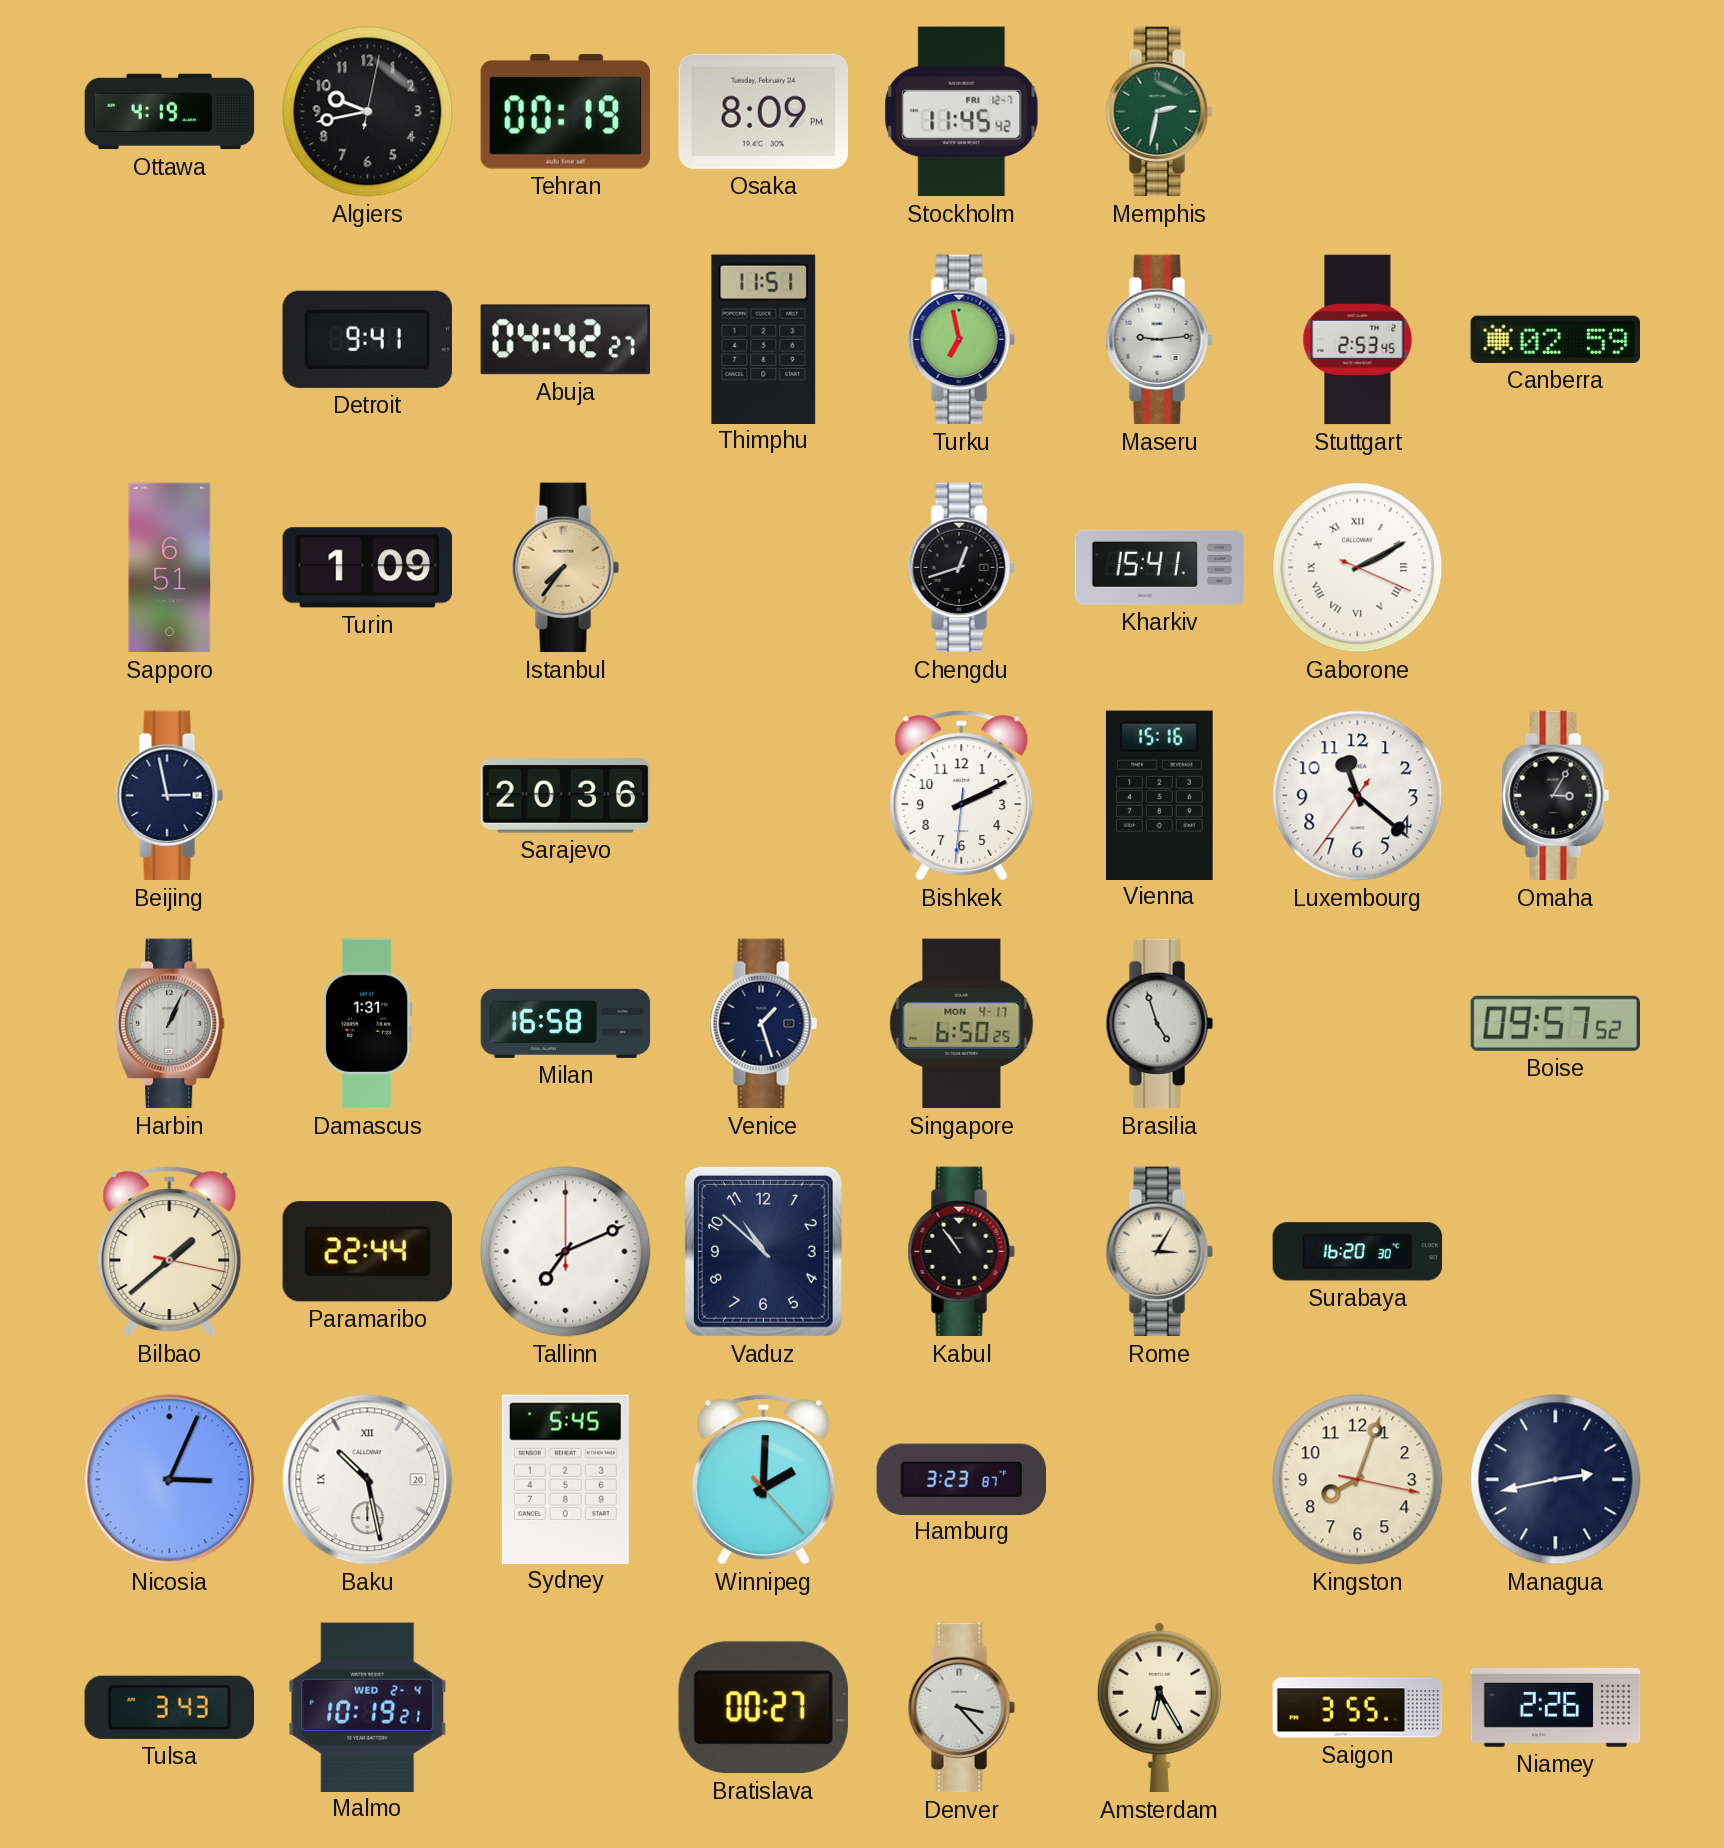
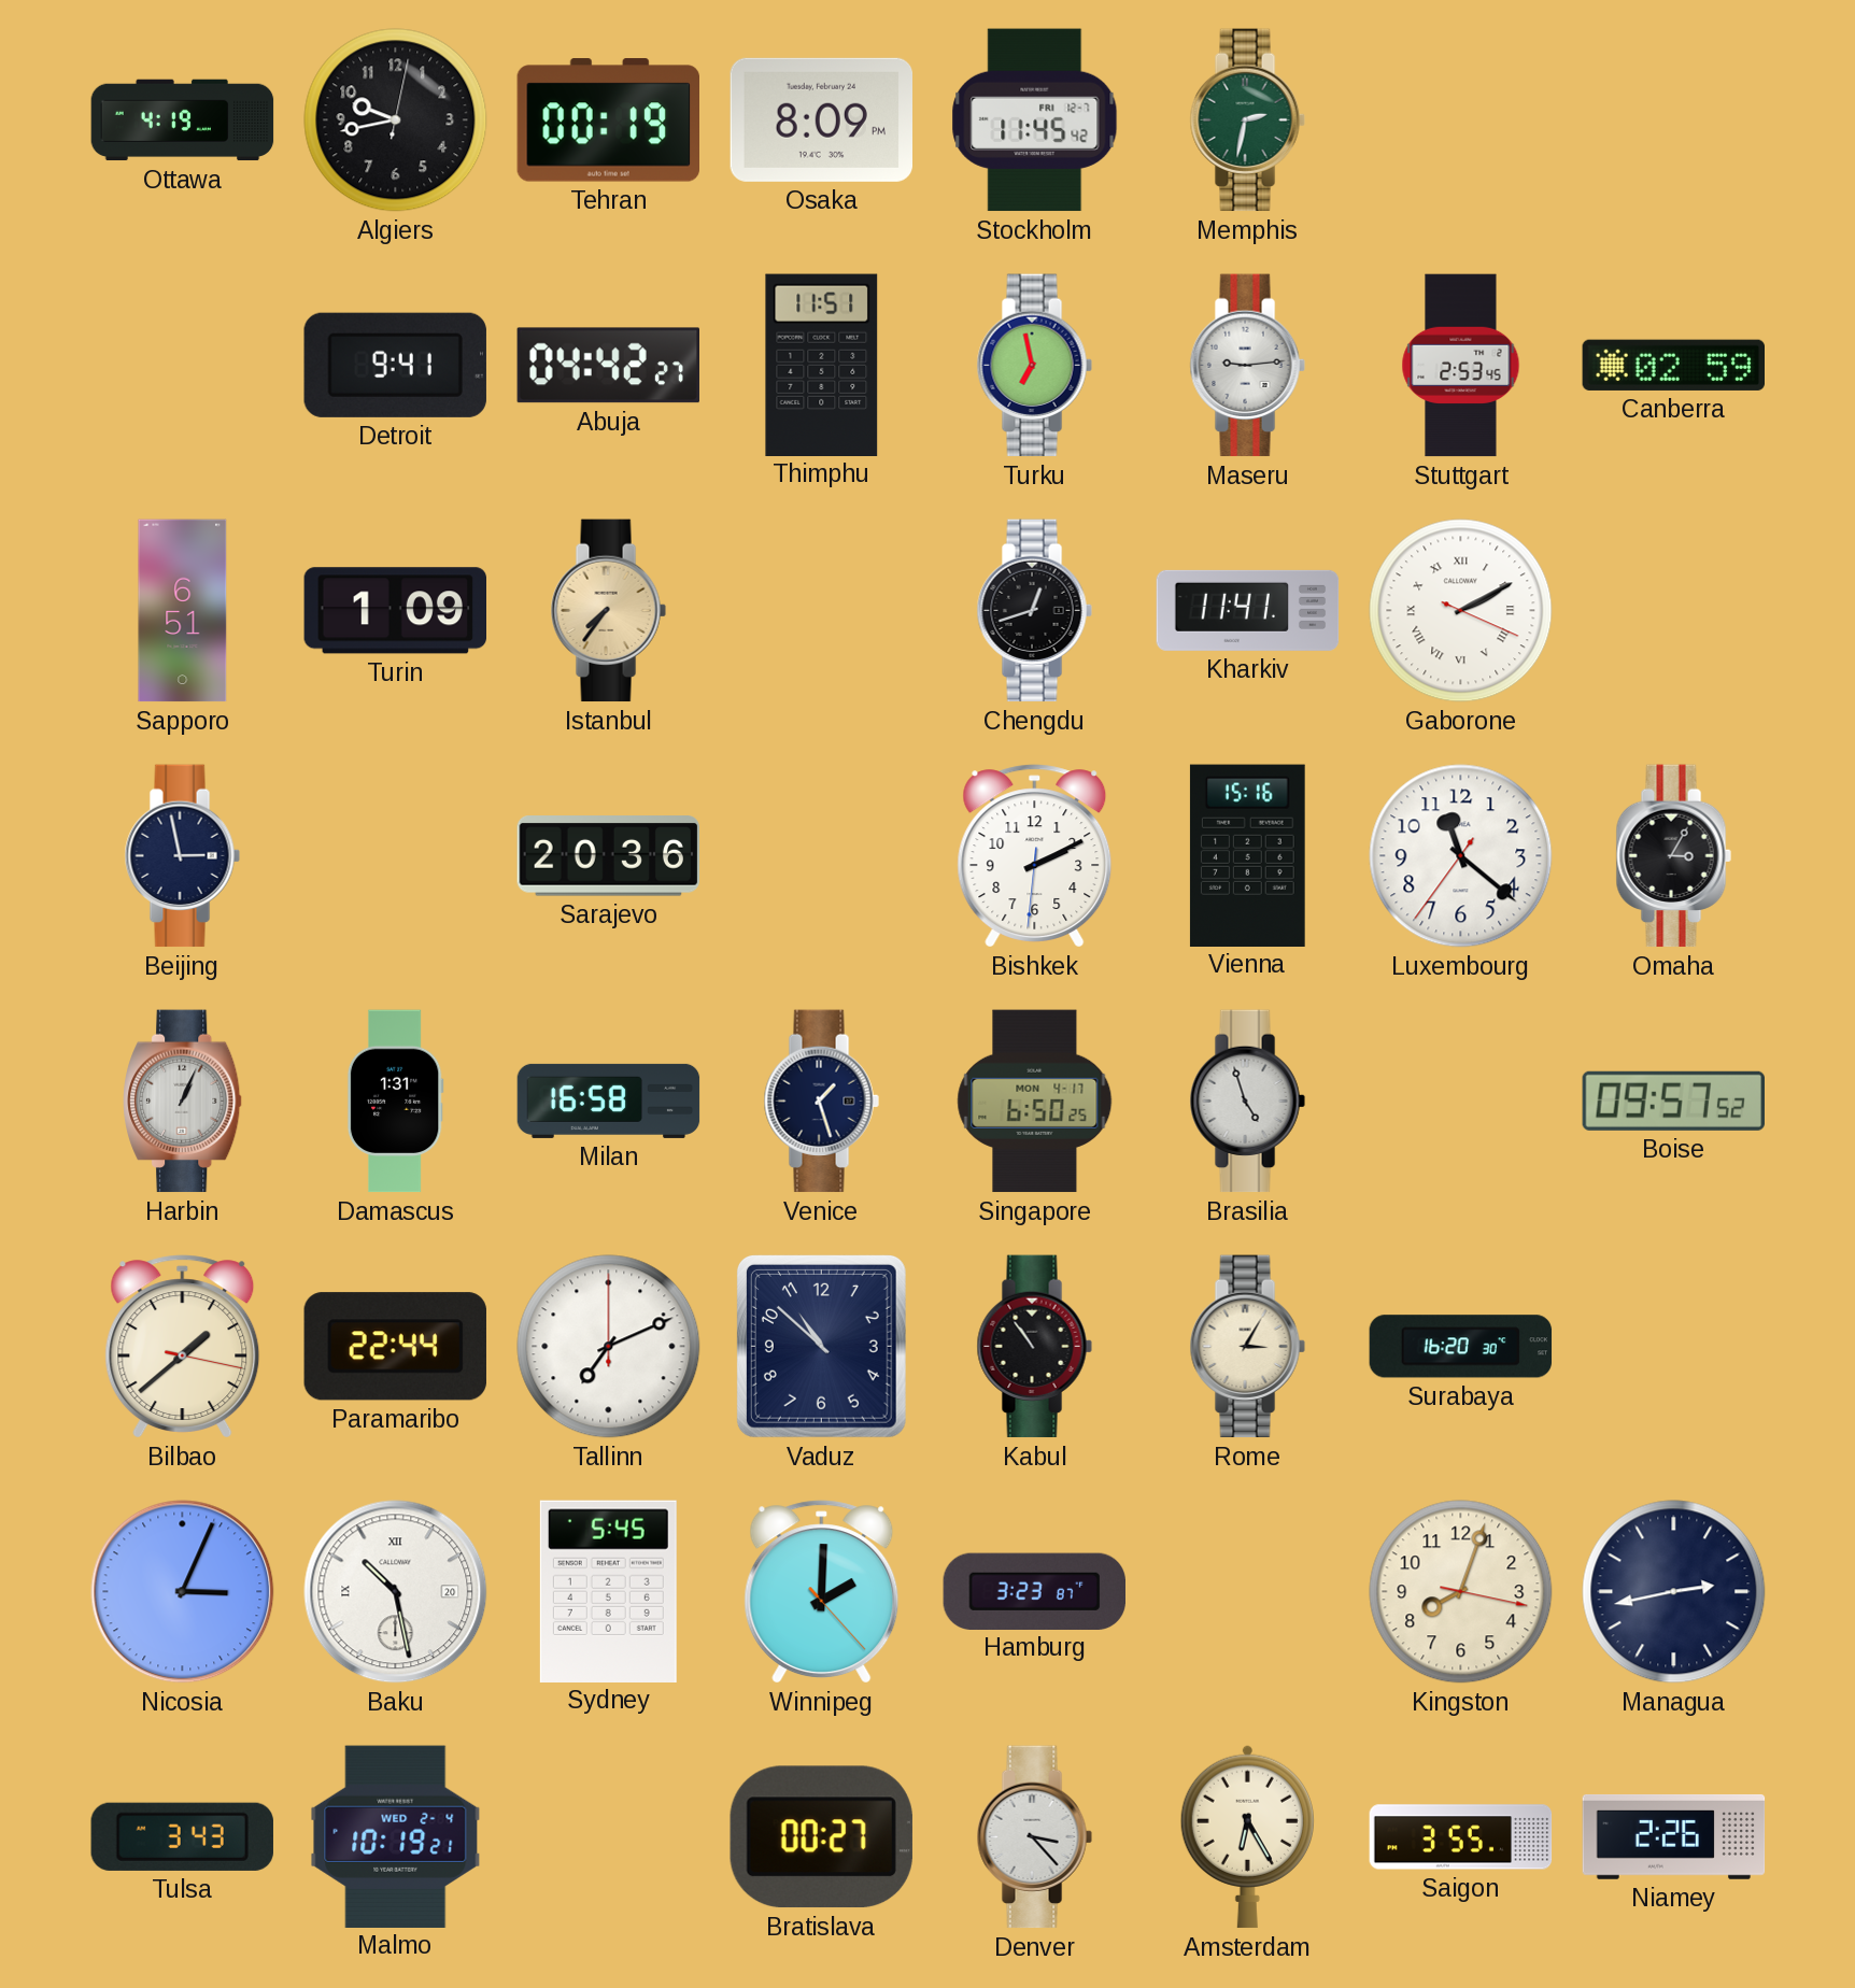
Kharkiv: 15:41 -> 11:41 (1248, 610)
